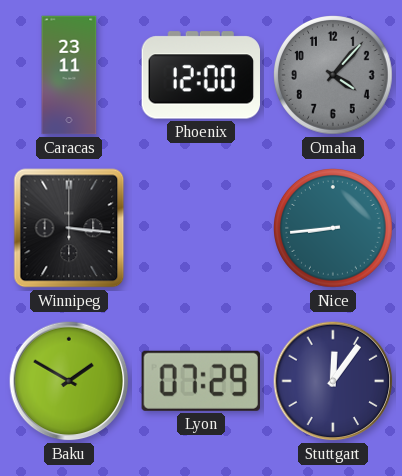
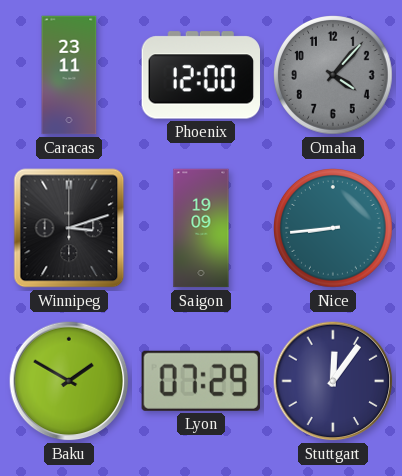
Winnipeg: 3:16 -> 3:12 (69, 228)
Saigon: none -> 19:09 (201, 228)
